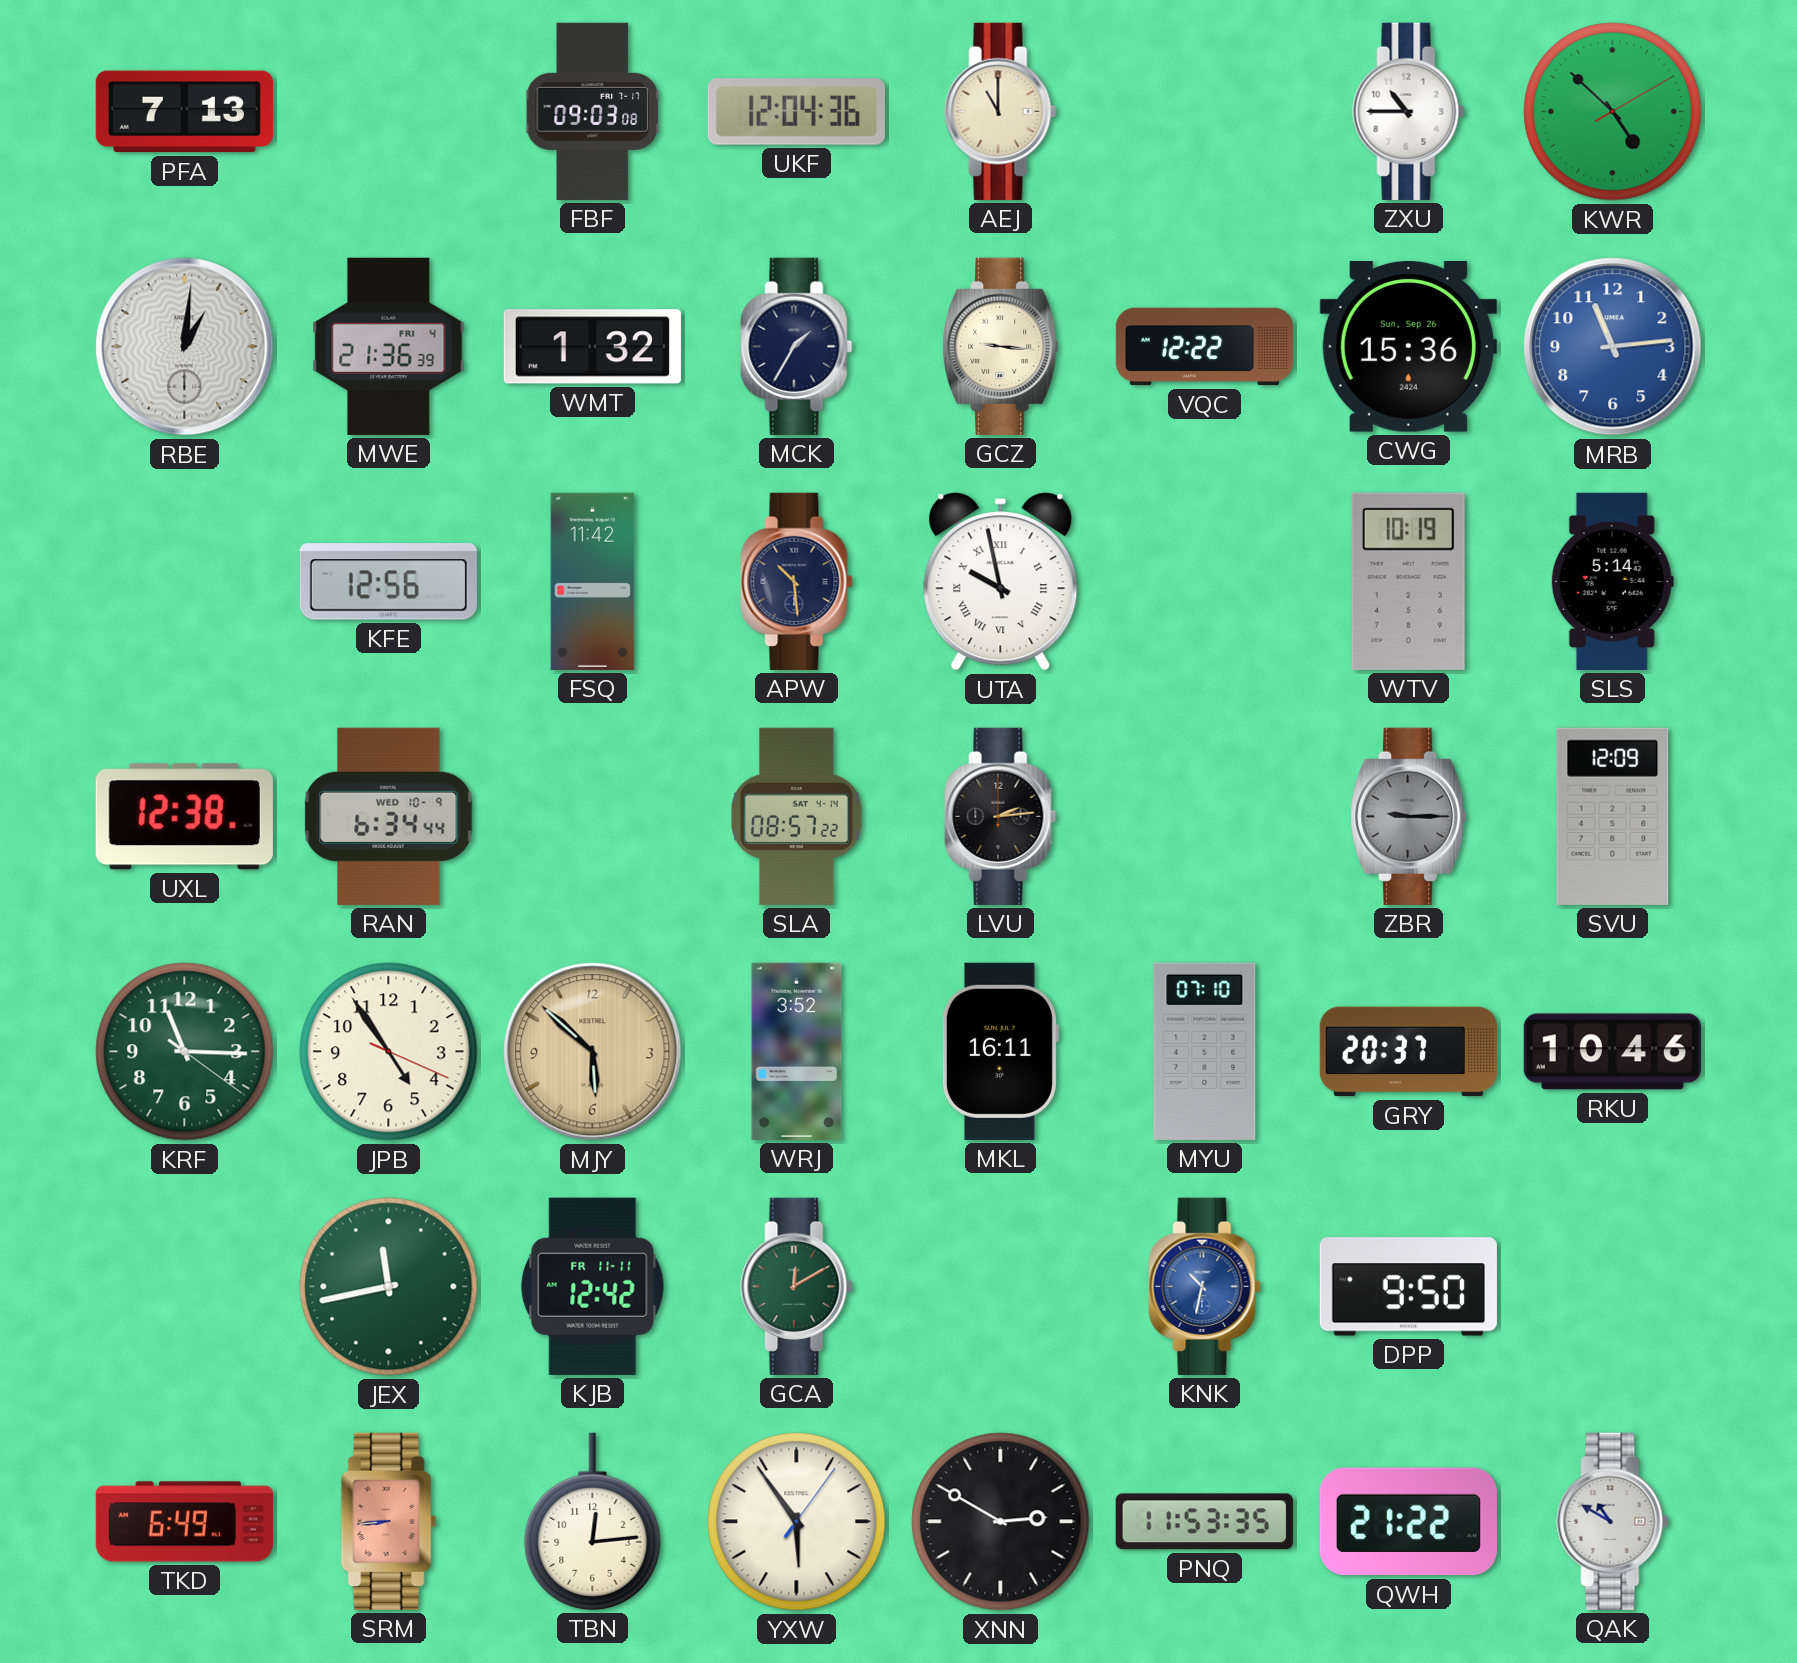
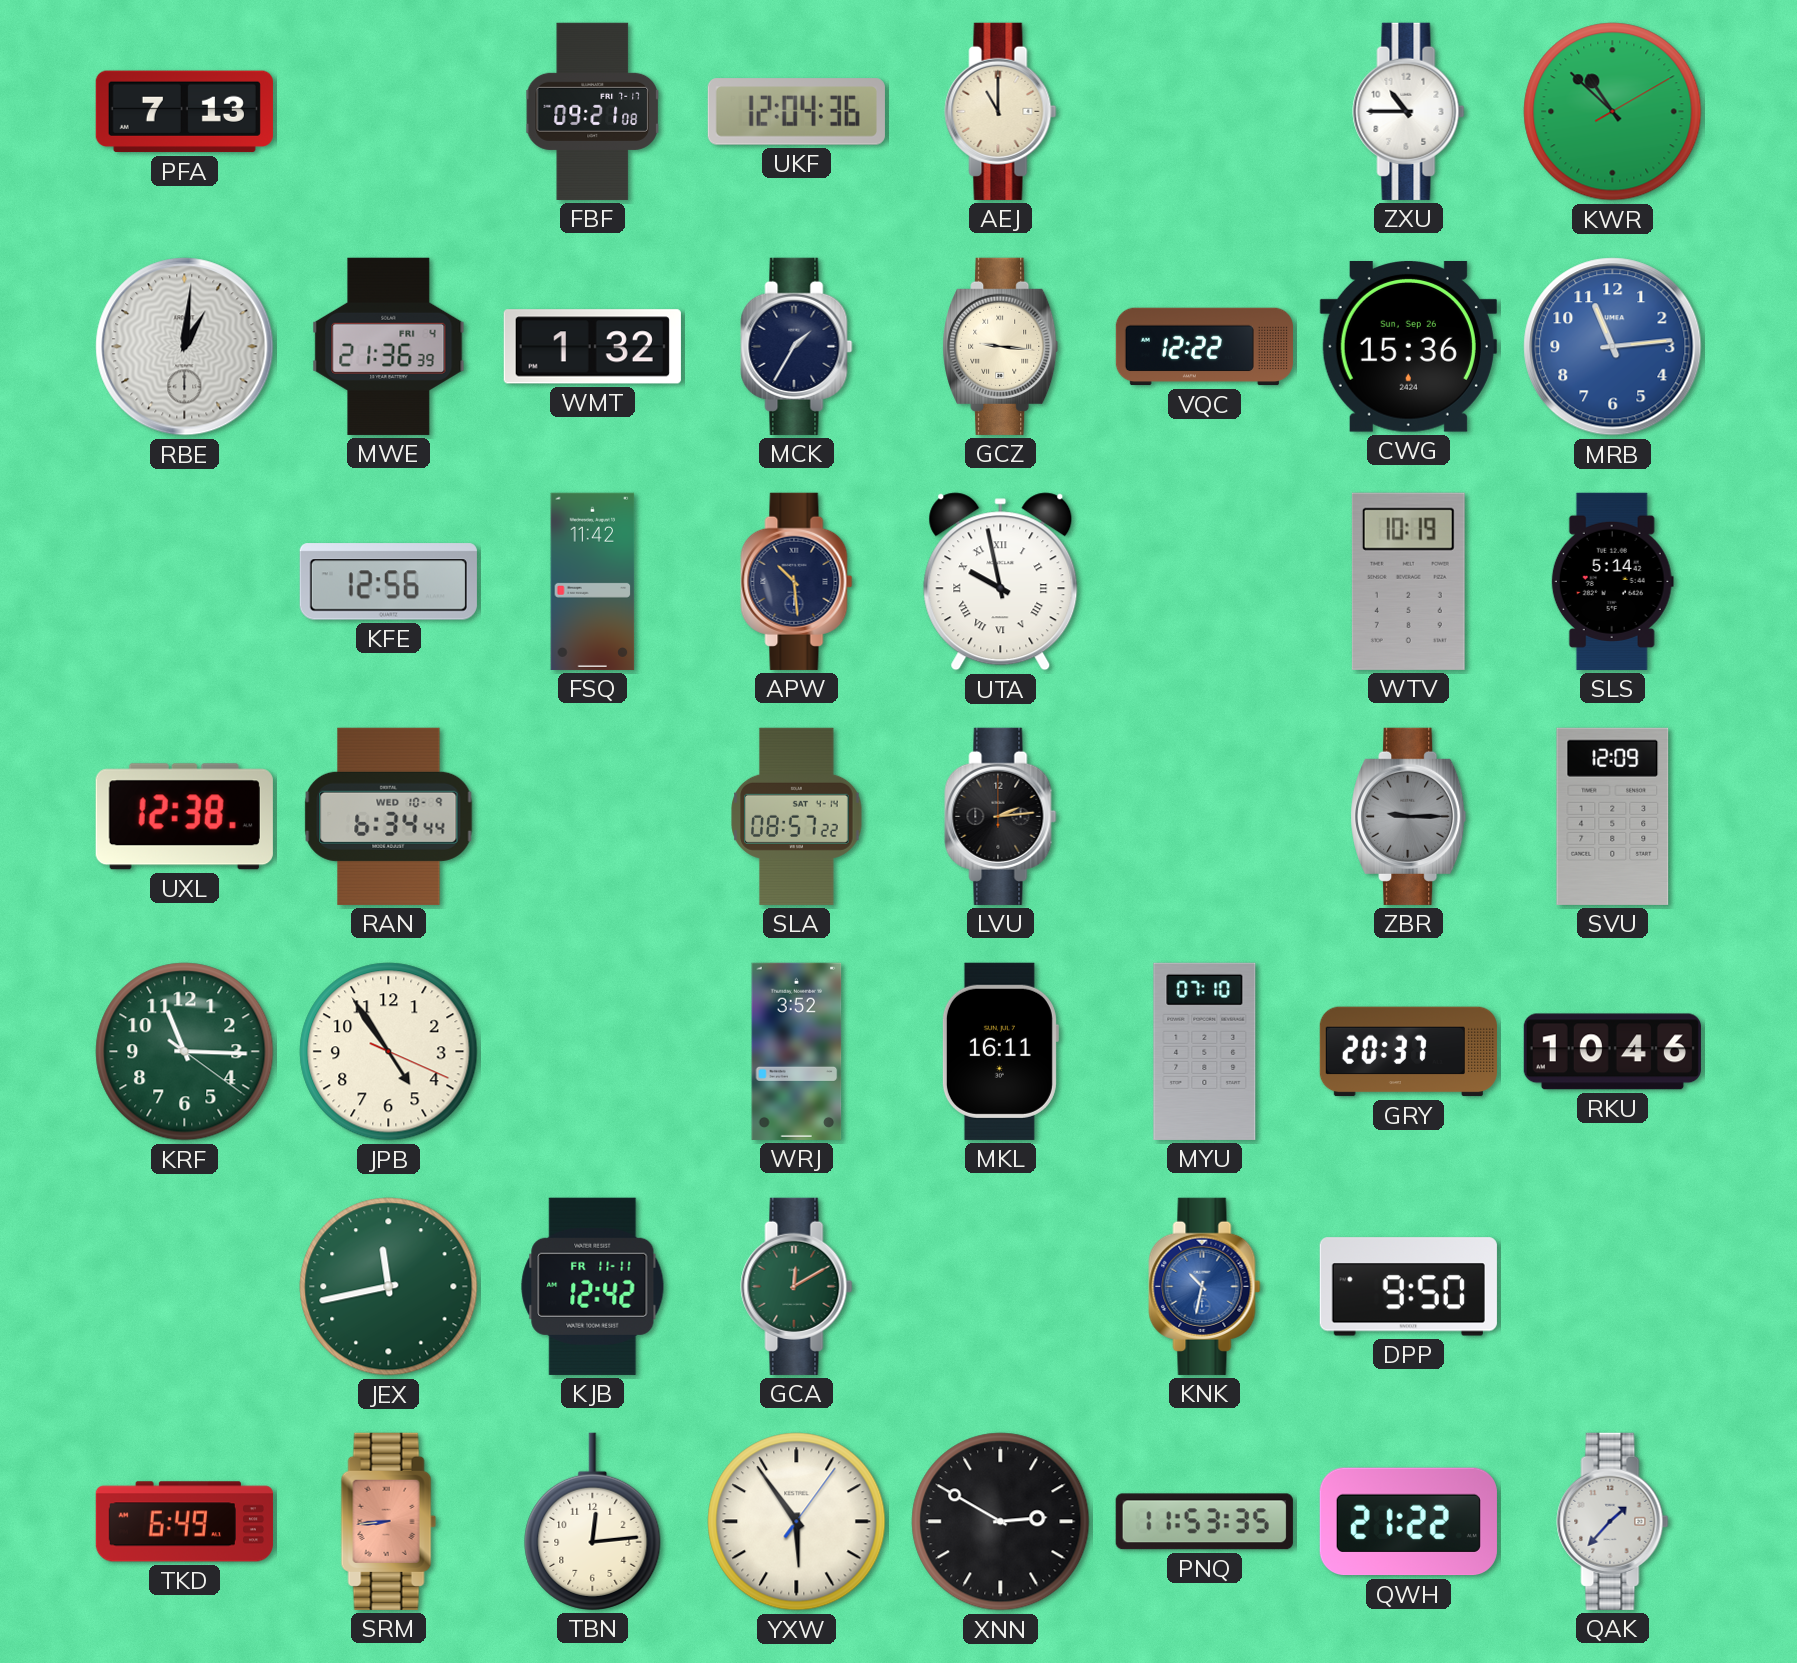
FBF: 09:03 -> 09:21 (592, 111)
KWR: 4:52 -> 10:52 (1613, 112)
MJY: 5:52 -> none (593, 1052)
QAK: 10:50 -> 1:37 (1613, 1521)
